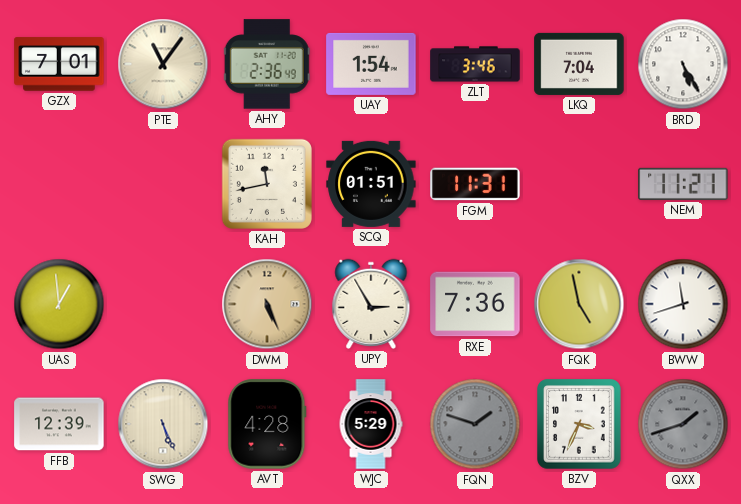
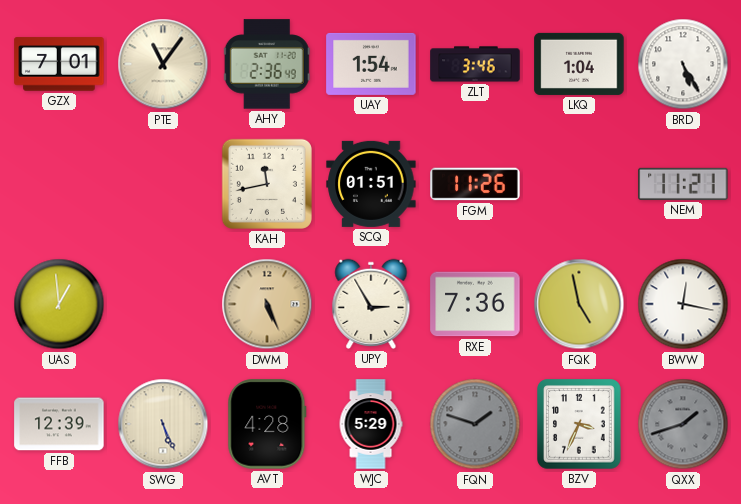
LKQ: 7:04 -> 1:04 (579, 64)
FGM: 11:31 -> 11:26 (475, 184)
BWW: 11:42 -> 12:17 (683, 304)
